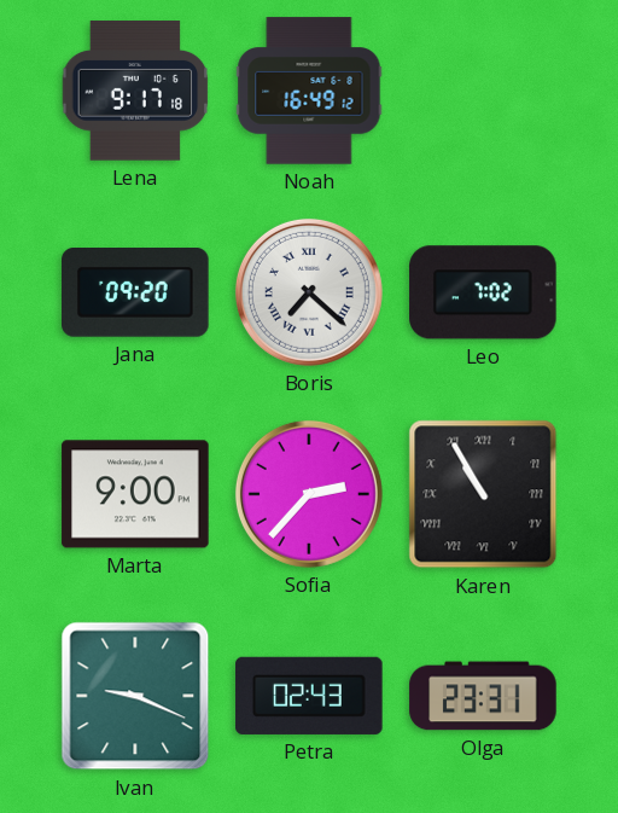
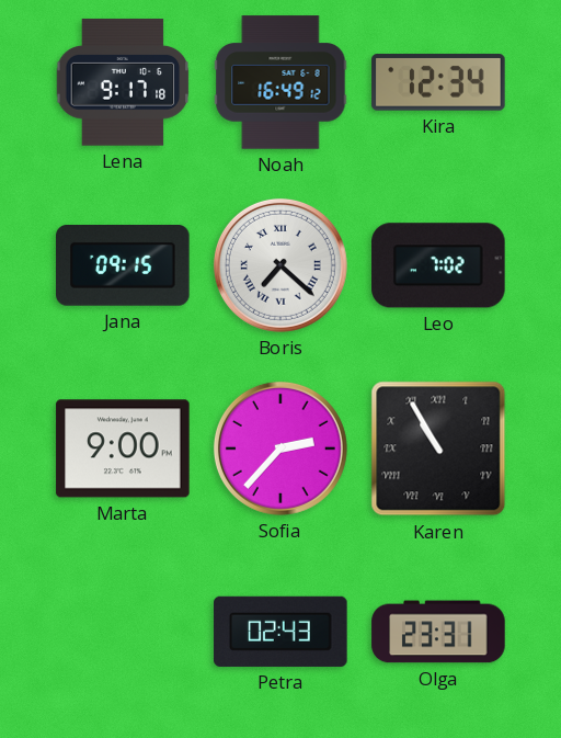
Kira: none -> 12:34 (438, 82)
Jana: 09:20 -> 09:15 (123, 266)
Ivan: 9:19 -> none (135, 696)
